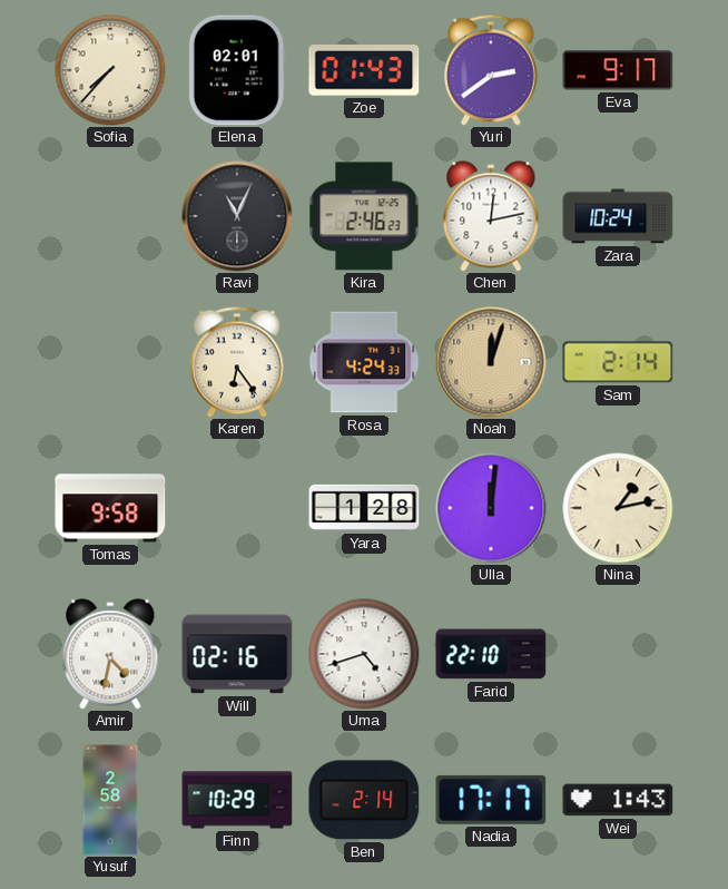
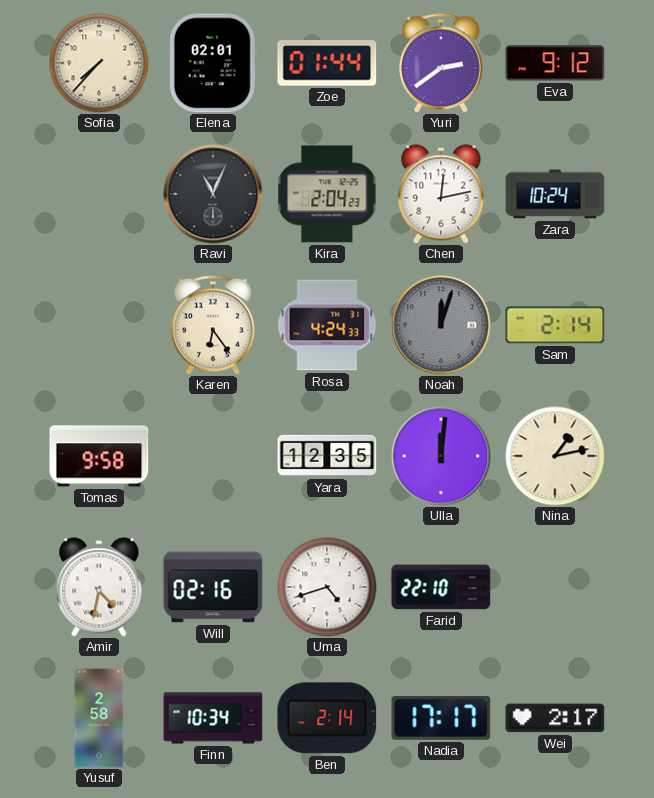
Zoe: 01:43 -> 01:44 (327, 64)
Eva: 9:17 -> 9:12 (555, 63)
Kira: 2:46 -> 2:04 (327, 194)
Noah dial: champagne -> grey (441, 325)
Yara: 1:28 -> 12:35 (327, 456)
Finn: 10:29 -> 10:34 (213, 718)
Wei: 1:43 -> 2:17 (555, 718)
